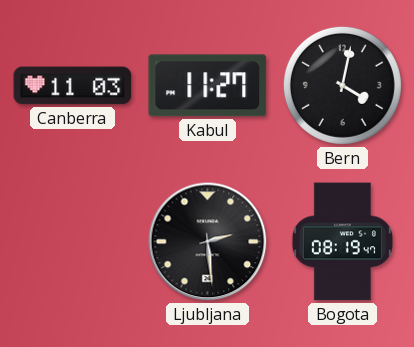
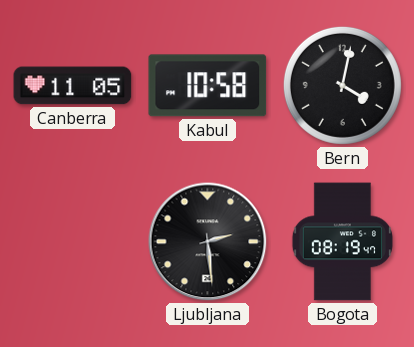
Canberra: 11:03 -> 11:05 (73, 86)
Kabul: 11:27 -> 10:58 (208, 86)
